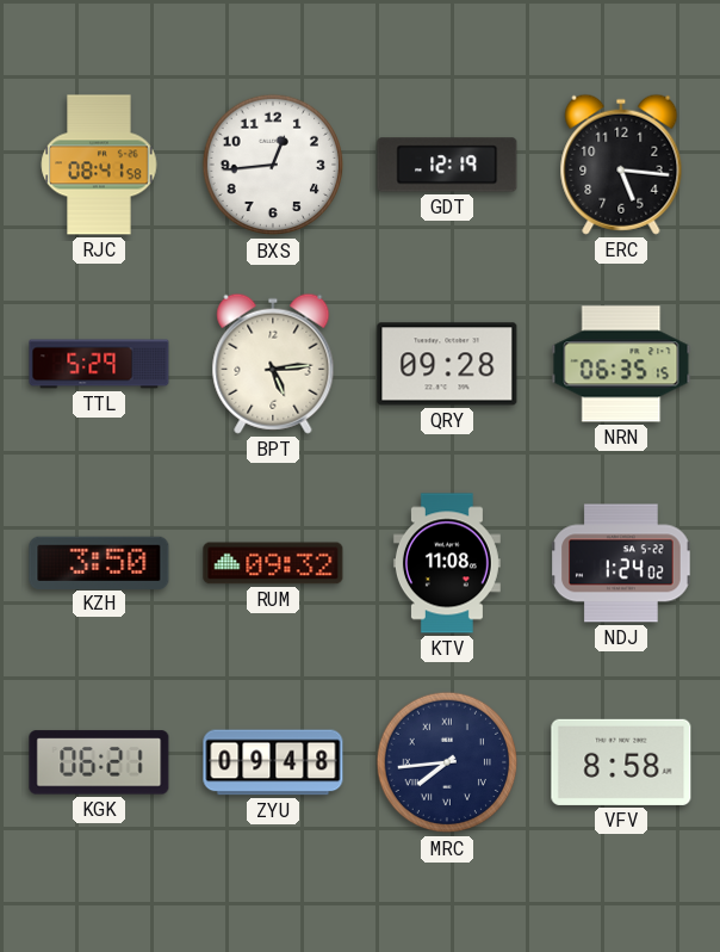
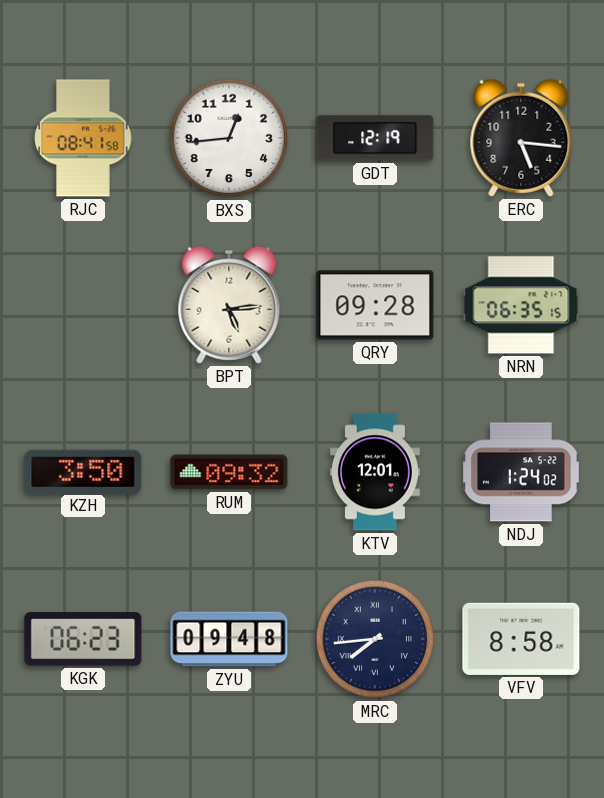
TTL: 5:29 -> none (99, 364)
KTV: 11:08 -> 12:01 (375, 472)
KGK: 06:21 -> 06:23 (83, 639)
